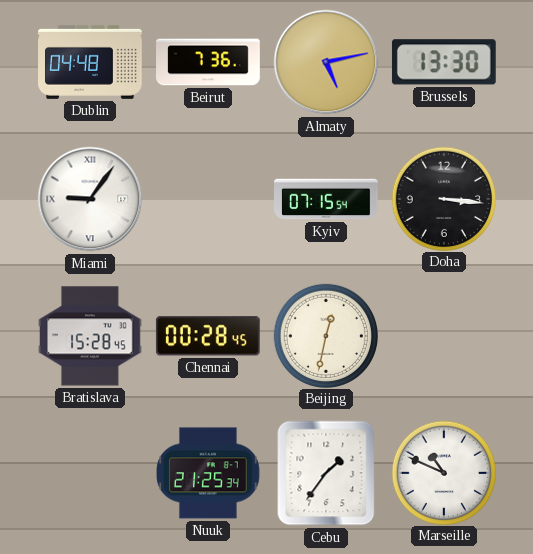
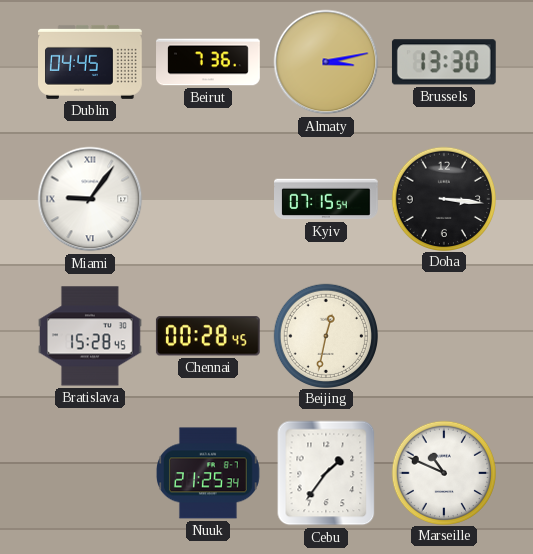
Dublin: 04:48 -> 04:45 (91, 62)
Almaty: 5:13 -> 3:13 (326, 62)
